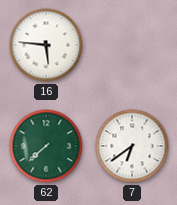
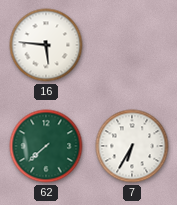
7: 6:39 -> 6:35 (132, 146)
